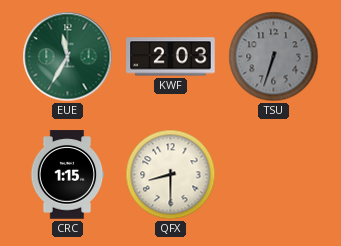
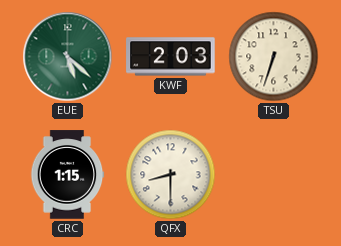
EUE: 11:35 -> 5:22 (68, 57)
TSU dial: grey -> cream (274, 57)
